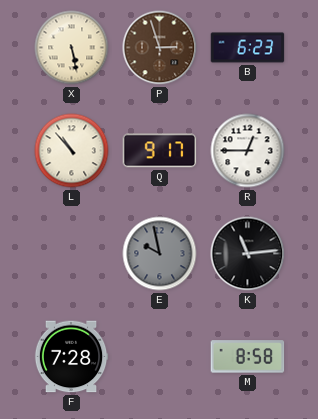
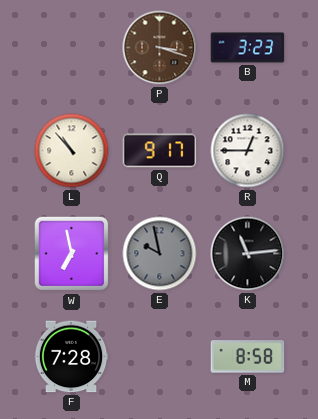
X: 5:28 -> none (72, 48)
P: 2:57 -> 3:18 (160, 48)
B: 6:23 -> 3:23 (248, 48)
W: none -> 6:58 (72, 254)
